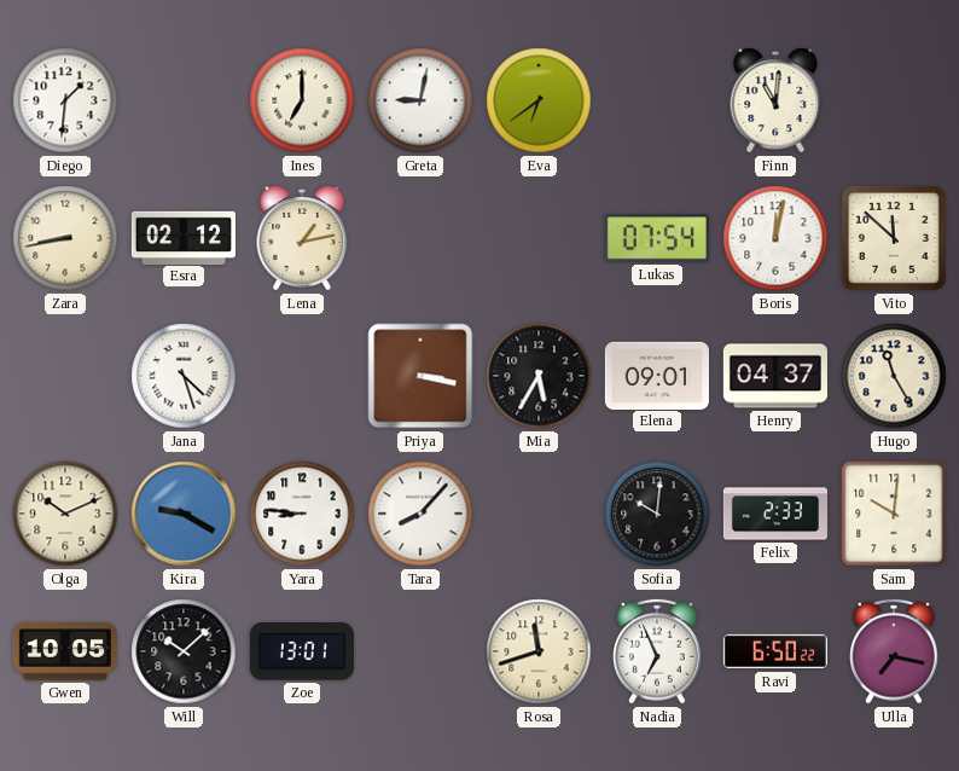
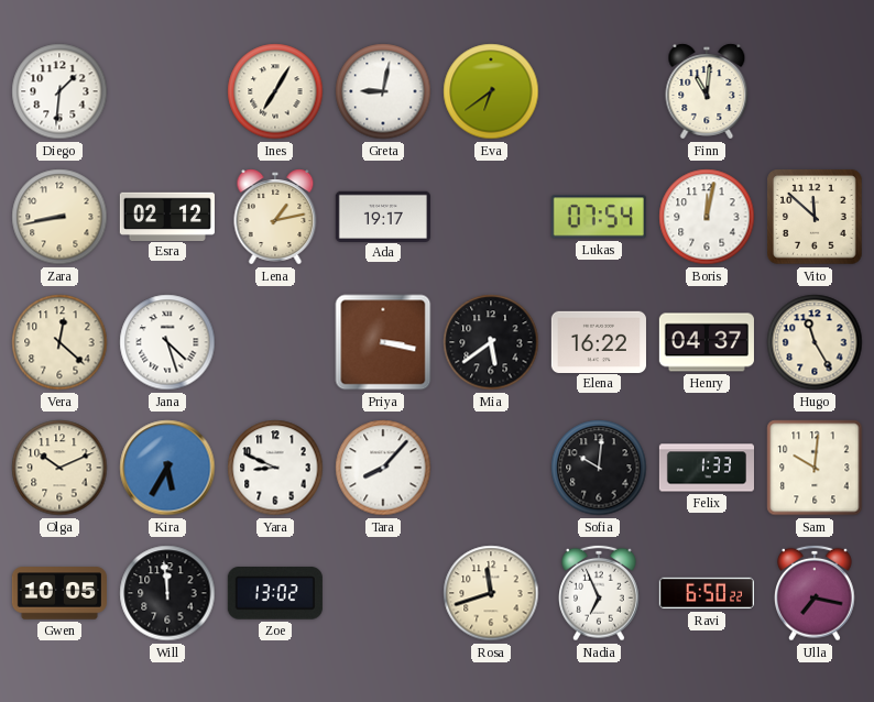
Ines: 7:00 -> 7:05 (275, 91)
Ada: none -> 19:17 (383, 216)
Vera: none -> 12:22 (59, 342)
Mia: 5:35 -> 5:39 (491, 342)
Elena: 09:01 -> 16:22 (599, 341)
Kira: 9:20 -> 5:35 (167, 468)
Yara: 8:46 -> 8:49 (275, 468)
Felix: 2:33 -> 1:33 (706, 468)
Will: 10:08 -> 11:59 (167, 593)
Zoe: 13:01 -> 13:02 (275, 593)
